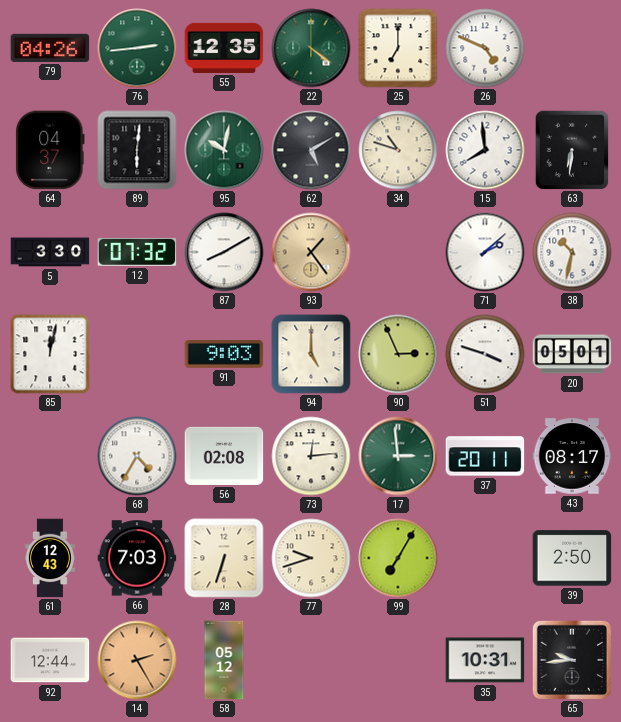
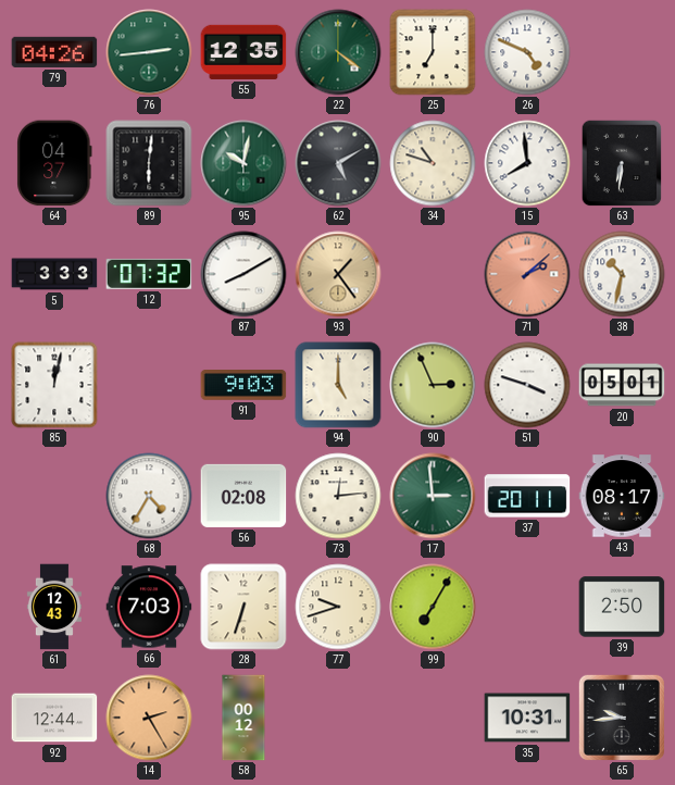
5: 3:30 -> 3:33 (54, 274)
71 dial: white -> salmon (527, 274)
58: 05:12 -> 00:12 (243, 718)
